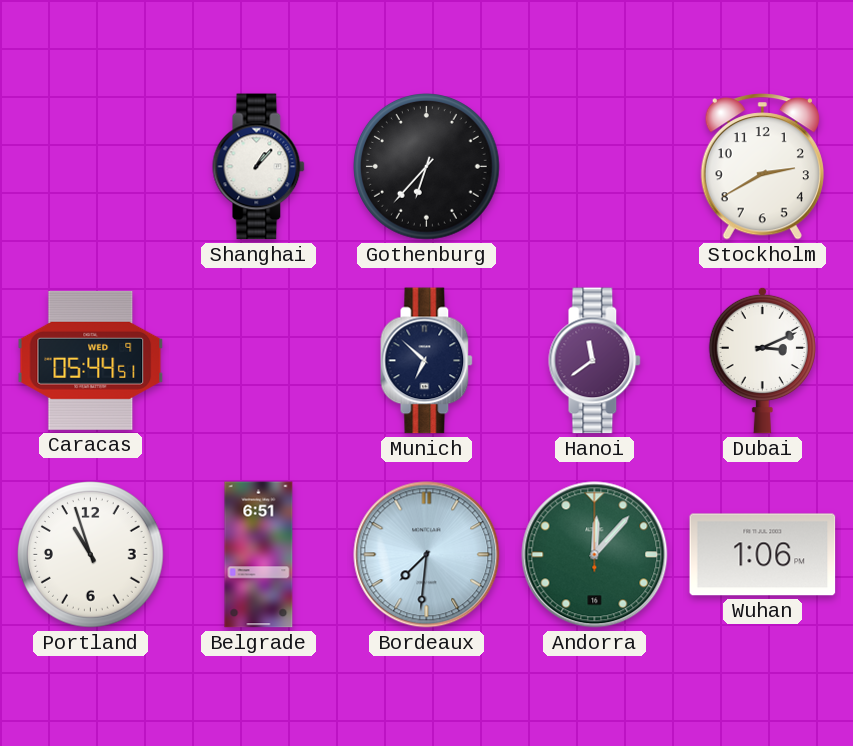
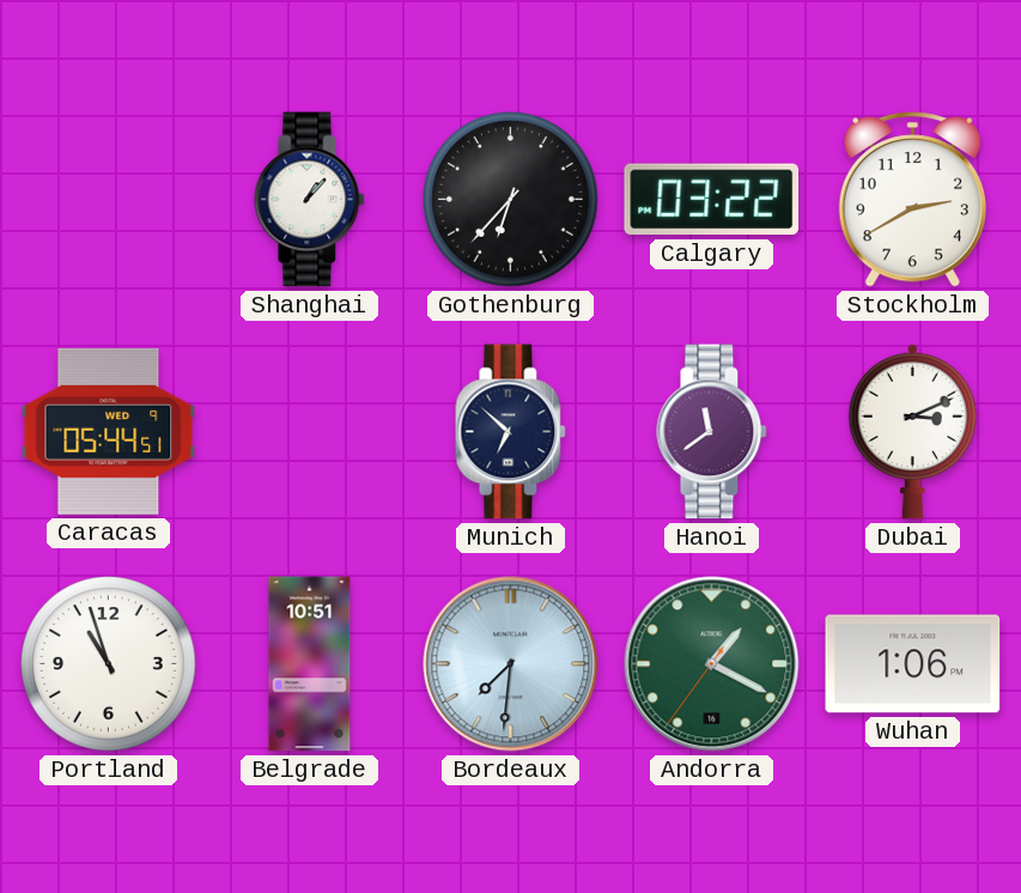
Calgary: none -> 03:22 (712, 200)
Belgrade: 6:51 -> 10:51 (310, 664)
Andorra: 12:07 -> 1:19 (712, 664)
